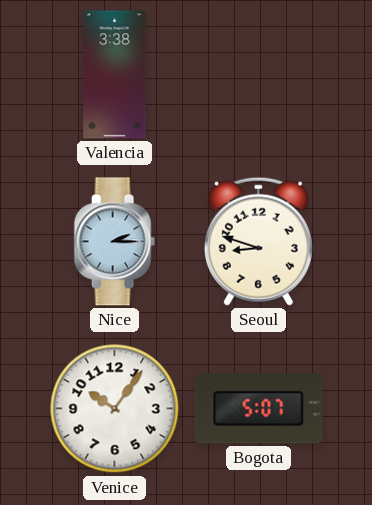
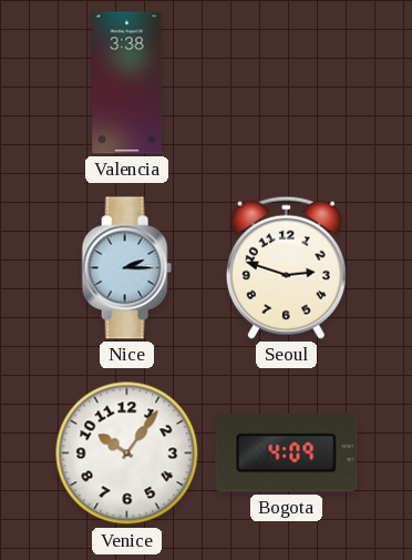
Seoul: 8:48 -> 2:48 (286, 267)
Bogota: 5:07 -> 4:09 (287, 454)
